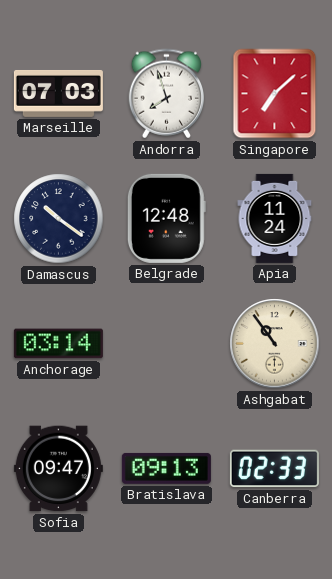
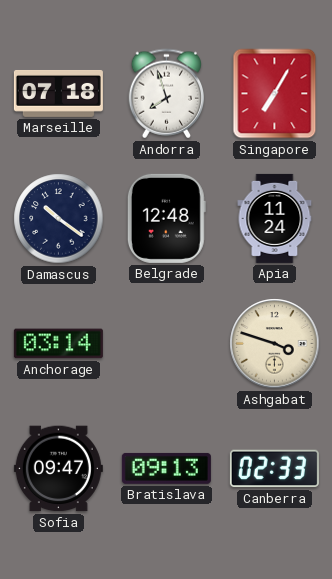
Marseille: 07:03 -> 07:18 (58, 93)
Singapore: 7:08 -> 7:05 (275, 94)
Ashgabat: 10:54 -> 3:48 (275, 344)
